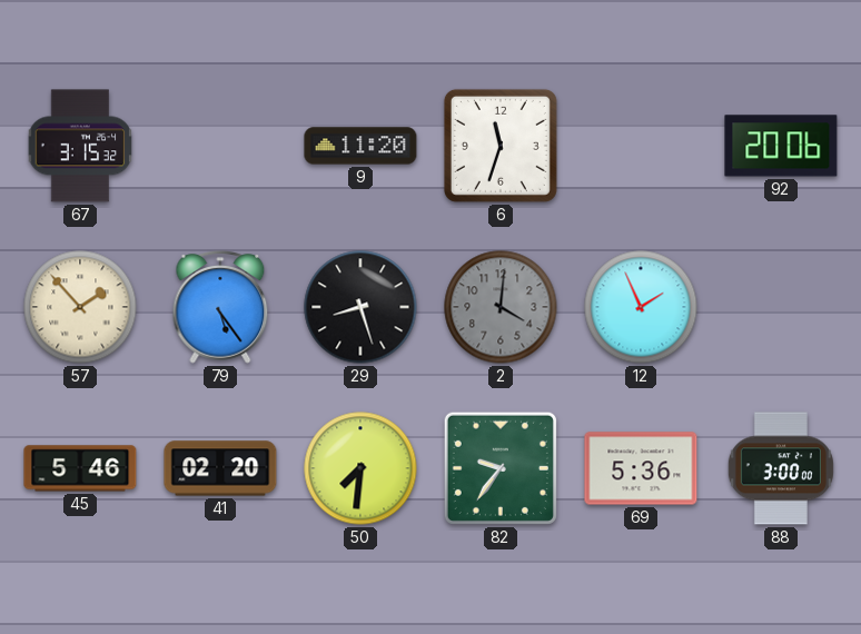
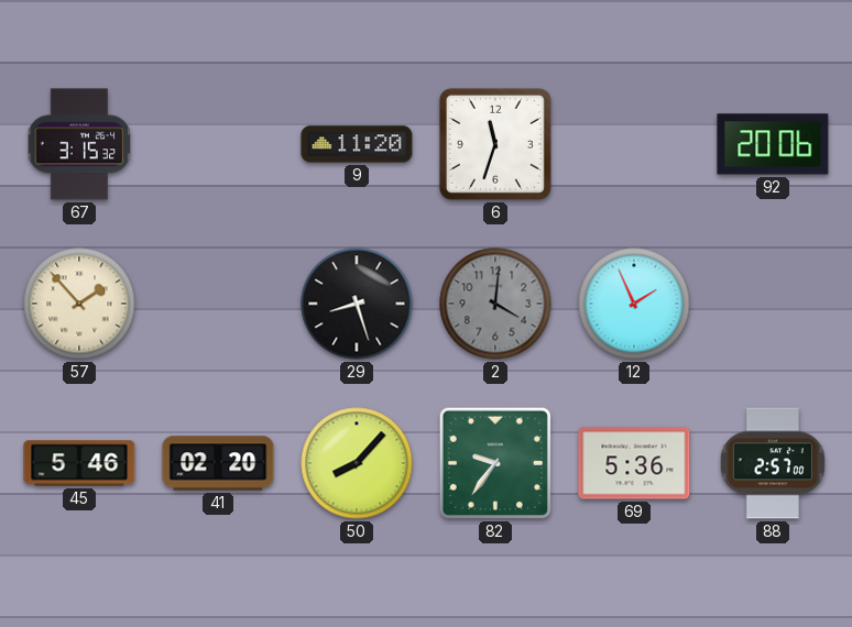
79: 5:24 -> none (220, 307)
50: 7:31 -> 8:07 (357, 463)
88: 3:00 -> 2:57 (773, 463)
